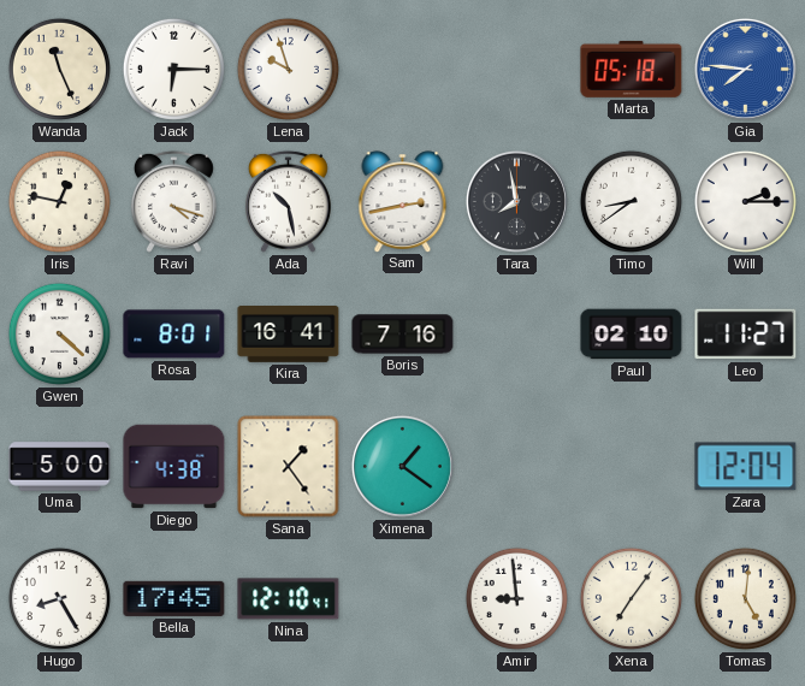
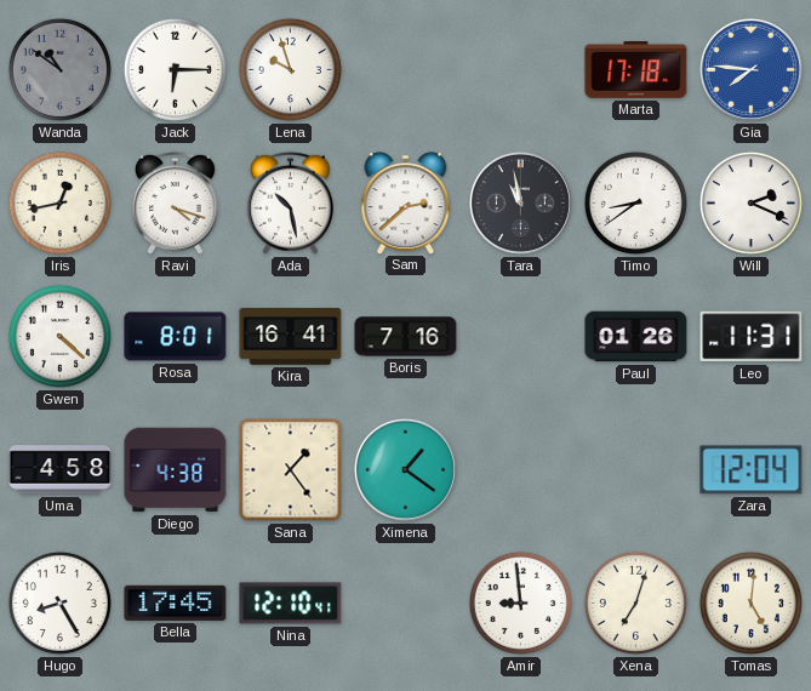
Wanda: 11:26 -> 10:51 (59, 69)
Wanda dial: cream -> grey (59, 69)
Marta: 05:18 -> 17:18 (636, 69)
Iris: 12:47 -> 12:43 (59, 202)
Sam: 2:43 -> 2:38 (406, 202)
Tara: 7:58 -> 10:58 (520, 202)
Will: 2:15 -> 2:19 (750, 202)
Paul: 02:10 -> 01:26 (636, 337)
Leo: 11:27 -> 11:31 (752, 337)
Uma: 5:00 -> 4:58 (61, 470)
Xena: 7:06 -> 7:03 (635, 603)
